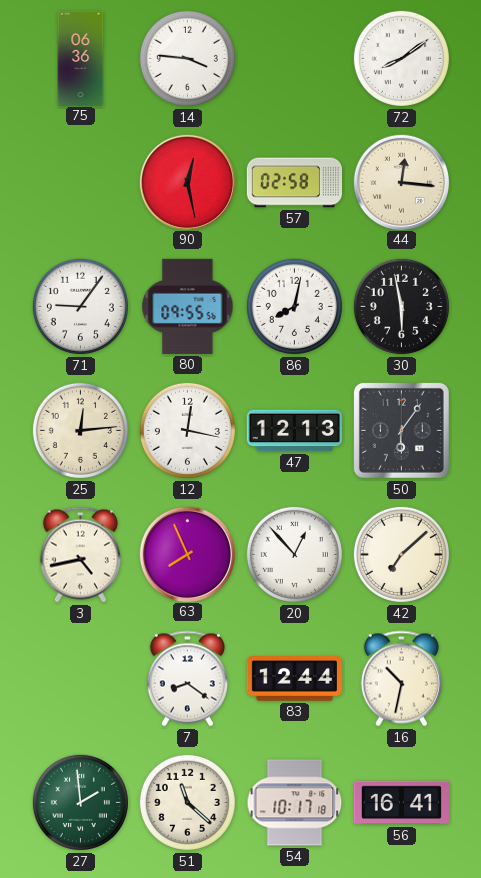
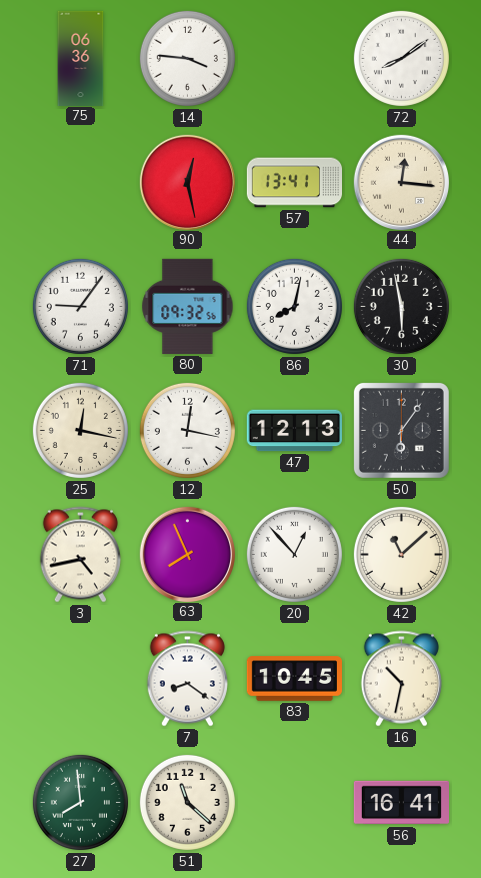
57: 02:58 -> 13:41 (294, 183)
80: 09:55 -> 09:32 (188, 306)
25: 12:14 -> 12:17 (80, 430)
42: 7:08 -> 11:08 (401, 554)
83: 12:44 -> 10:45 (294, 679)
27: 1:59 -> 7:59 (80, 802)
54: 10:17 -> none (295, 803)
